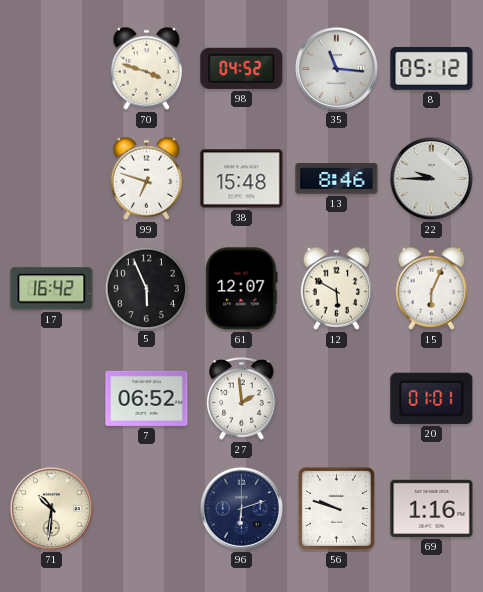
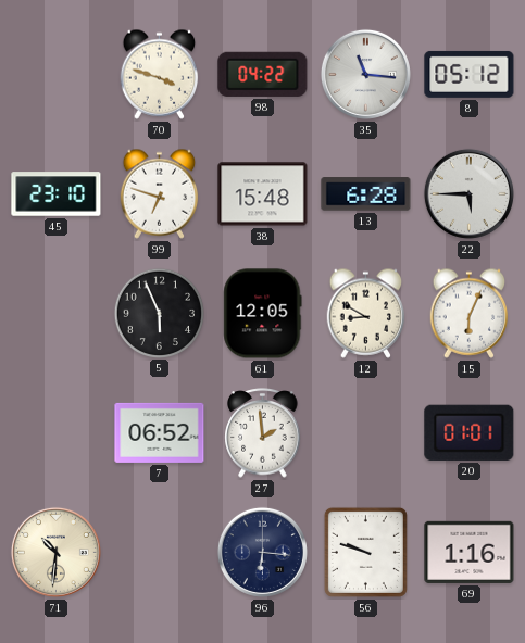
98: 04:52 -> 04:22 (263, 74)
45: none -> 23:10 (57, 194)
13: 8:46 -> 6:28 (366, 194)
22: 9:45 -> 5:45 (468, 193)
17: 16:42 -> none (52, 289)
61: 12:07 -> 12:05 (263, 314)
12: 5:50 -> 8:50 (366, 313)
96: 6:12 -> 6:16 (262, 552)
